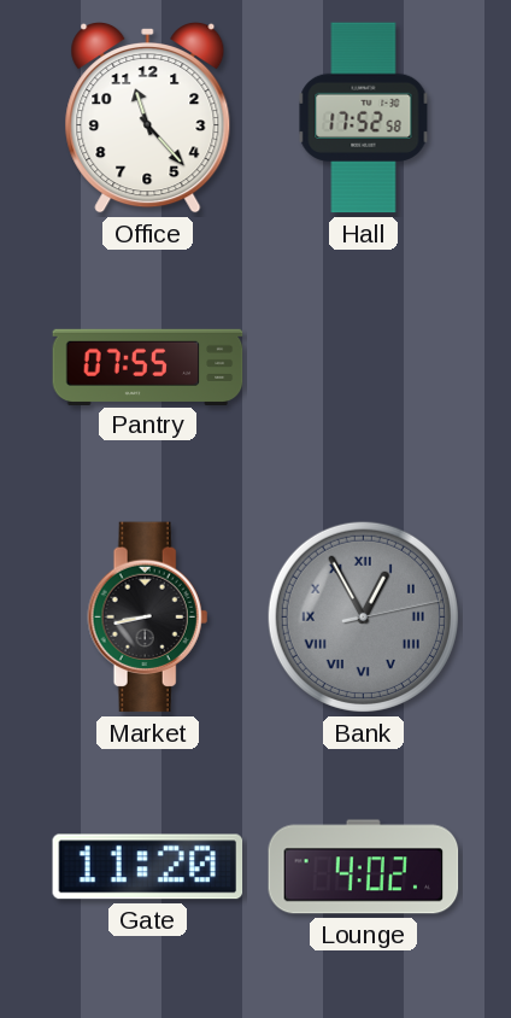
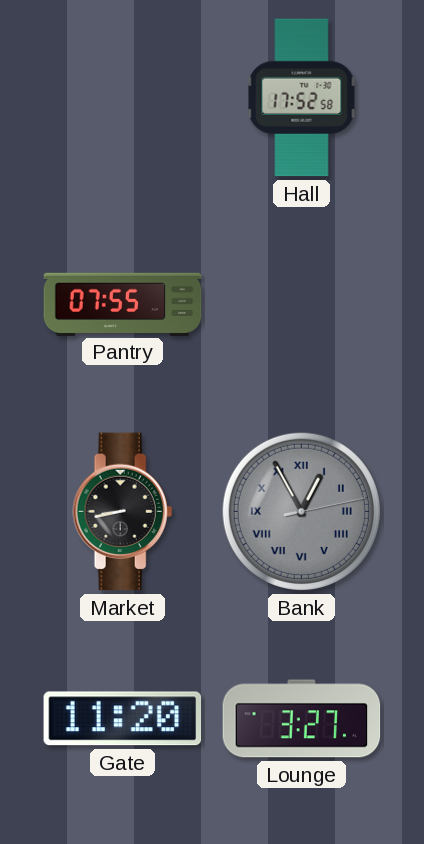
Office: 11:23 -> none (148, 118)
Lounge: 4:02 -> 3:27 (302, 719)
